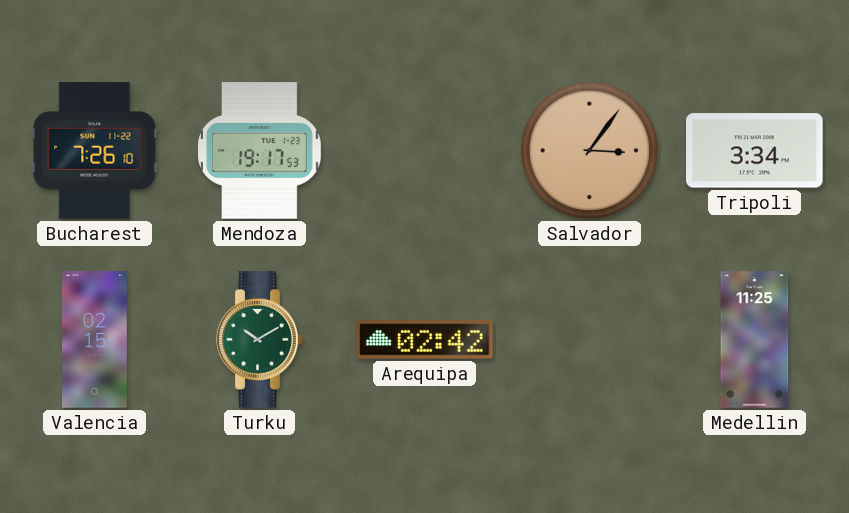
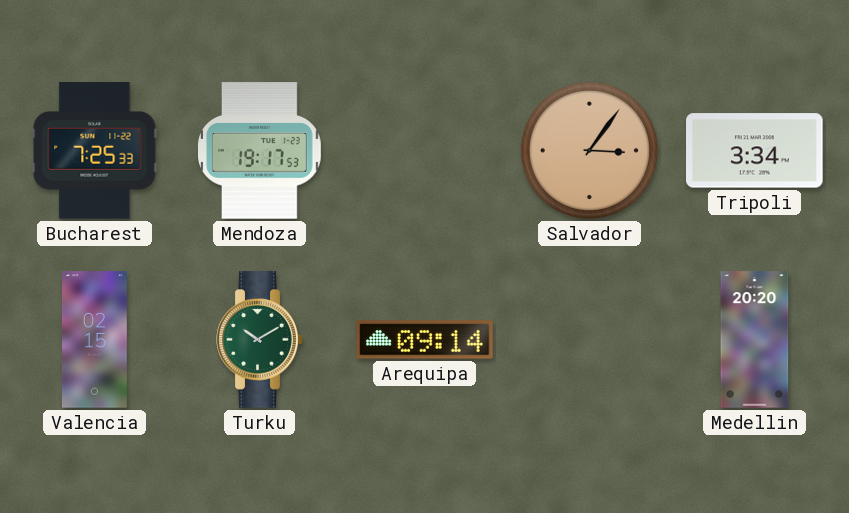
Bucharest: 7:26 -> 7:25 (95, 151)
Arequipa: 02:42 -> 09:14 (425, 340)
Medellin: 11:25 -> 20:20 (755, 340)
